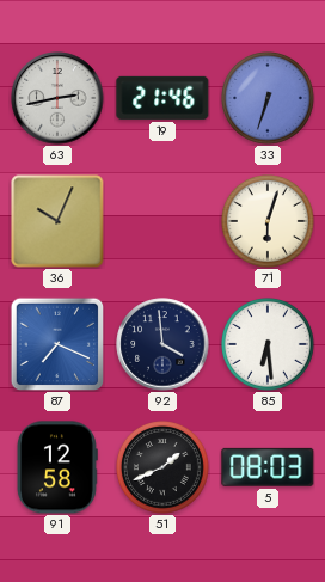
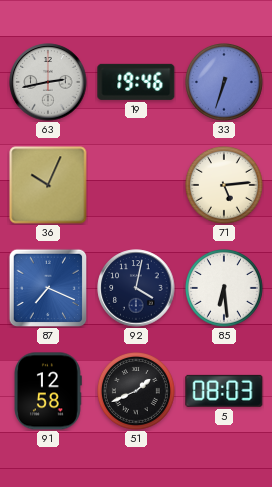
19: 21:46 -> 19:46 (136, 82)
71: 6:03 -> 5:14 (225, 186)
92: 3:59 -> 4:02 (136, 288)
